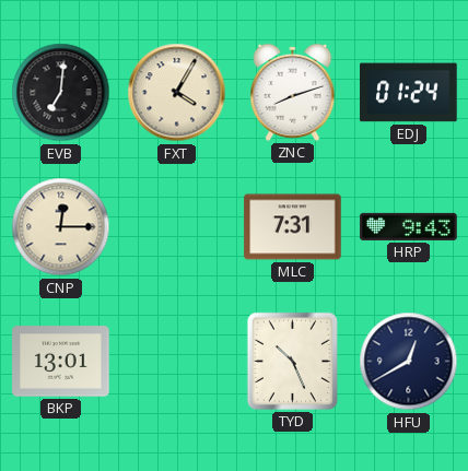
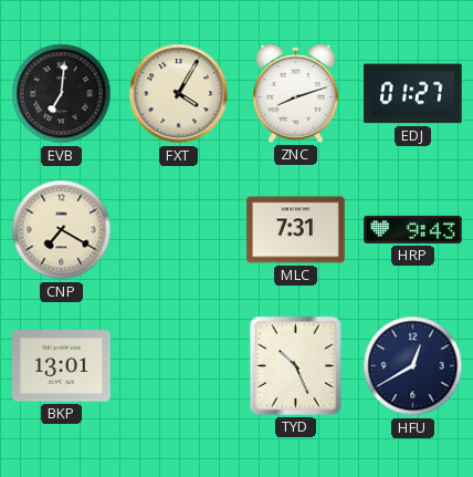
EDJ: 01:24 -> 01:27 (413, 94)
CNP: 12:15 -> 7:20 (62, 230)
